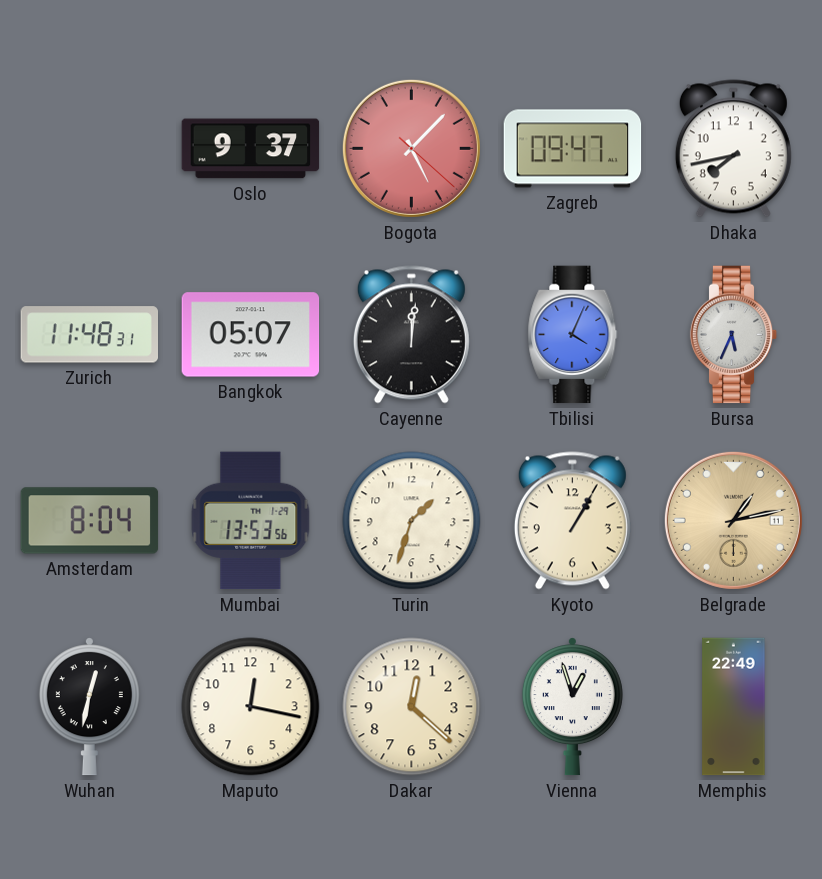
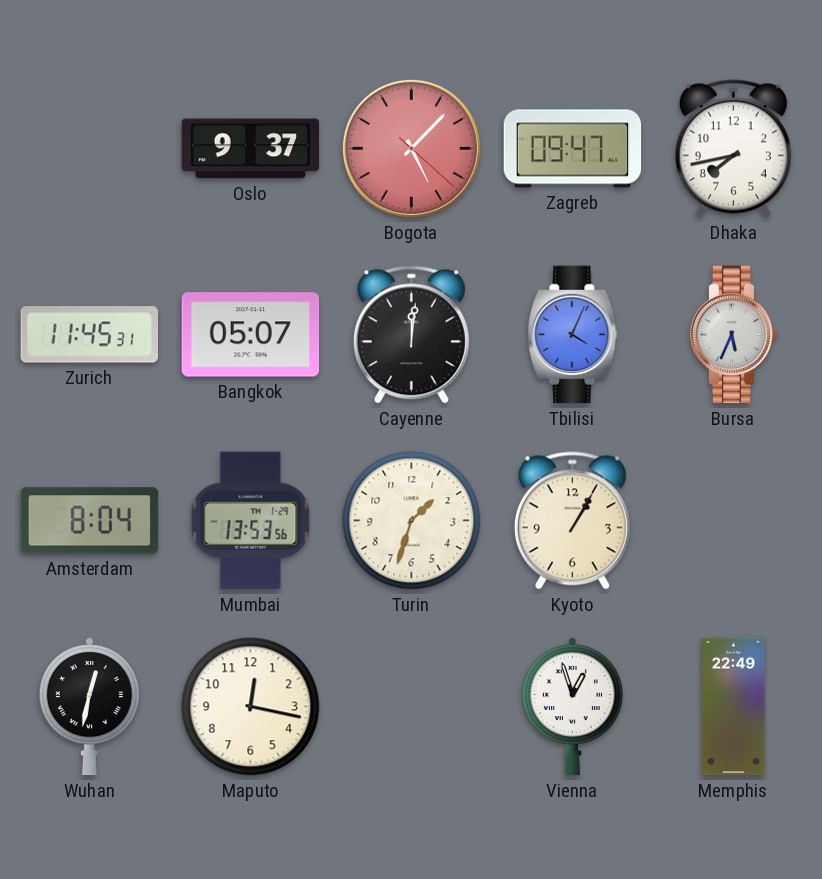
Zurich: 11:48 -> 11:45 (89, 335)
Belgrade: 1:13 -> none (733, 520)
Dakar: 12:22 -> none (412, 707)
